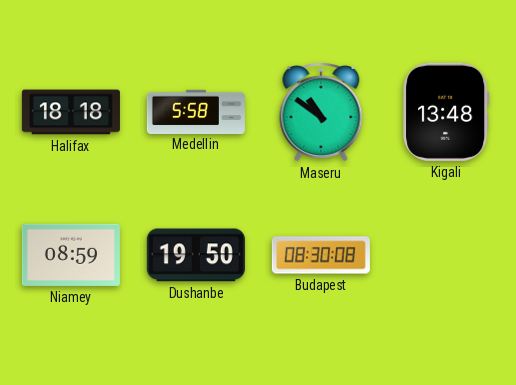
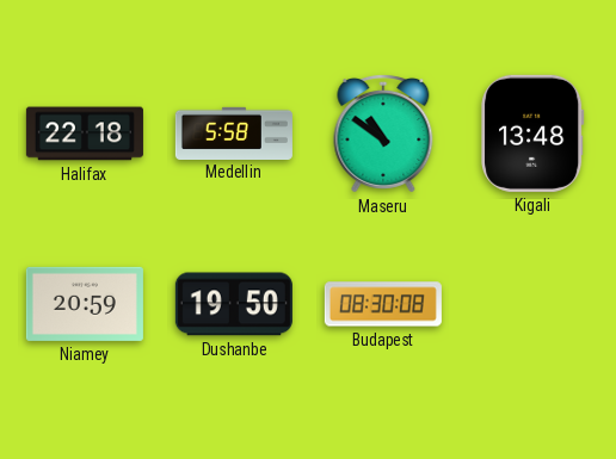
Halifax: 18:18 -> 22:18 (85, 134)
Niamey: 08:59 -> 20:59 (85, 304)
